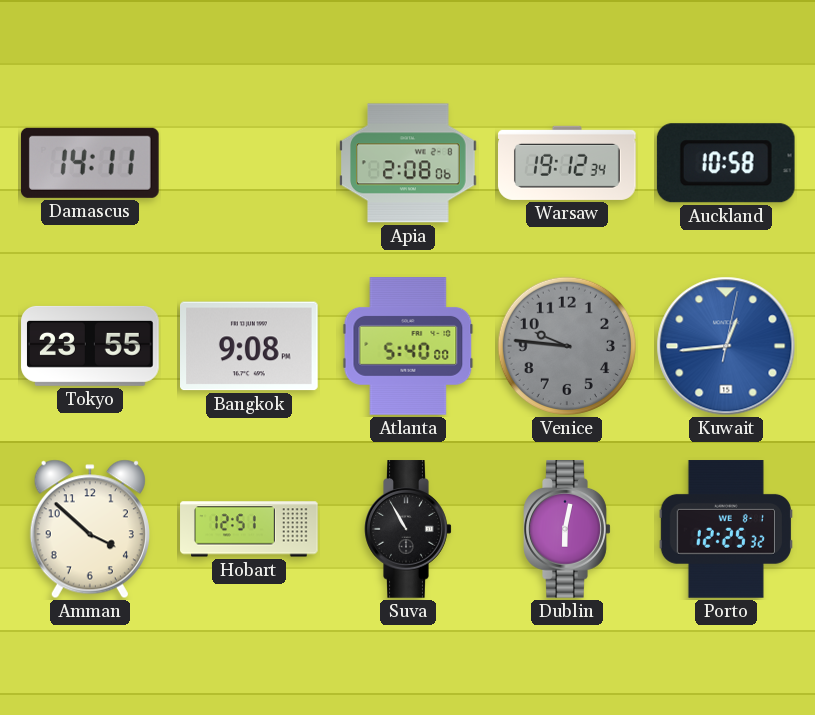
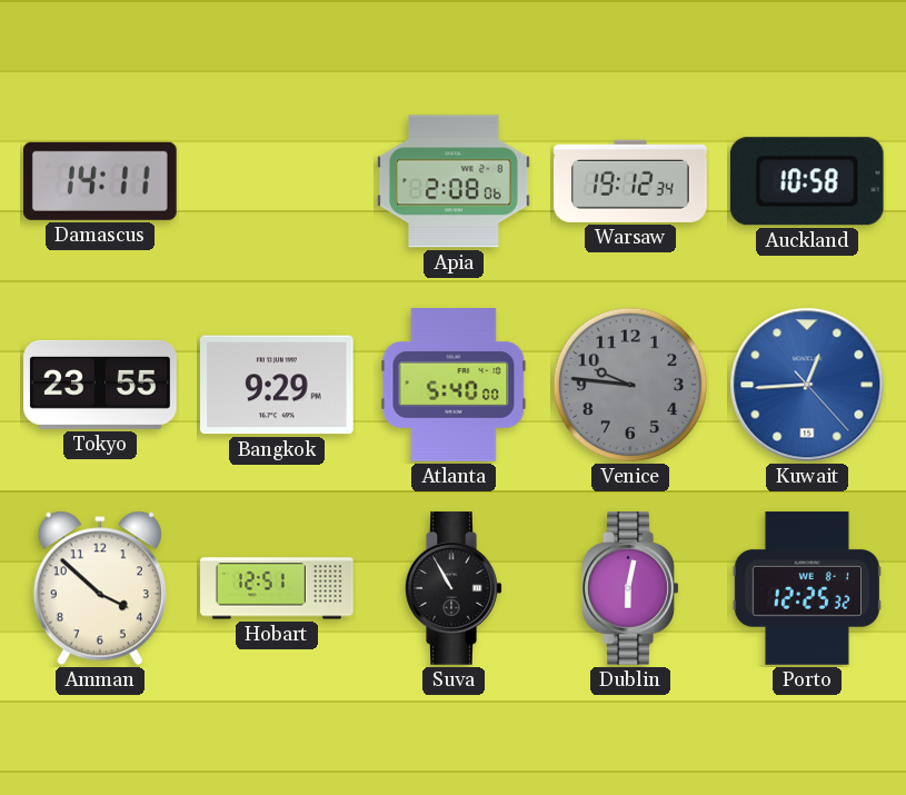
Bangkok: 9:08 -> 9:29 (278, 385)
Kuwait: 12:44:02 -> 12:44:23 (807, 385)
